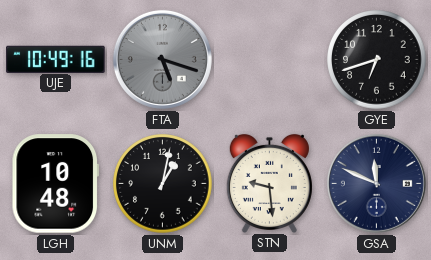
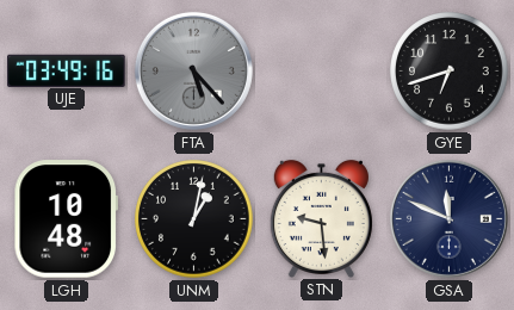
UJE: 10:49 -> 03:49 (67, 70)
FTA: 5:18 -> 5:23 (193, 70)
